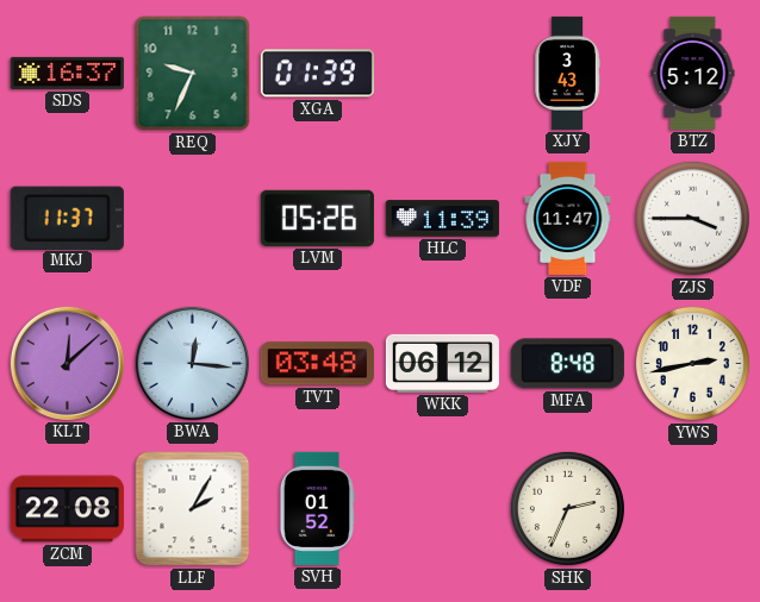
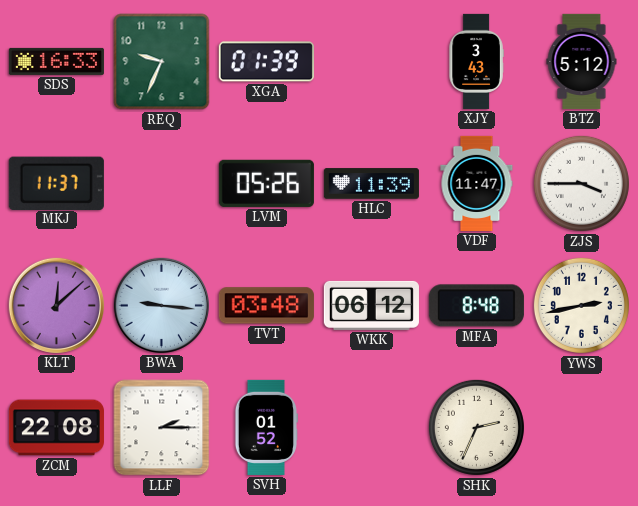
SDS: 16:37 -> 16:33 (56, 61)
BWA: 12:16 -> 9:16 (161, 305)
LLF: 2:05 -> 2:15 (162, 428)
